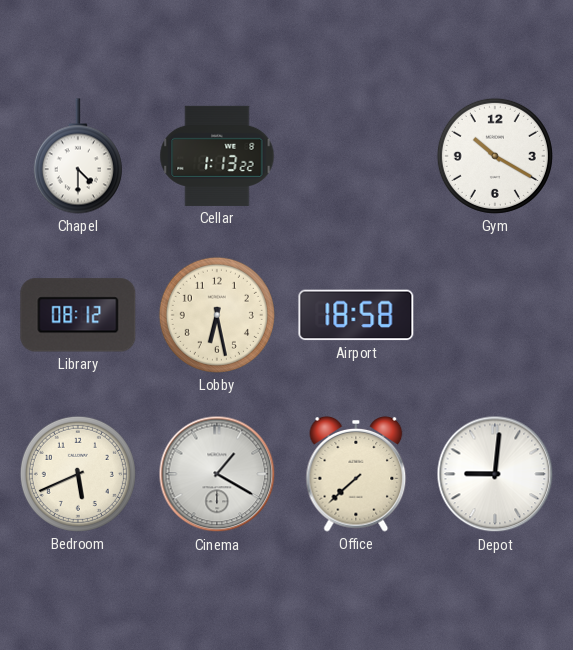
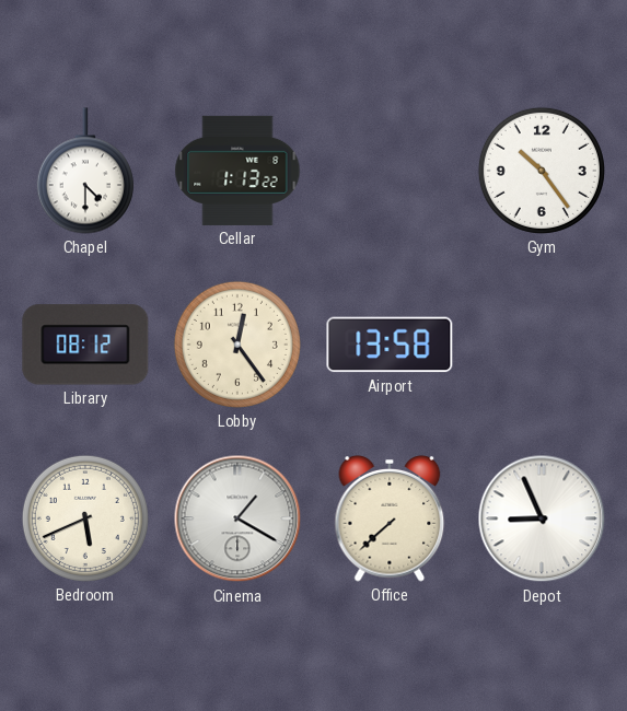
Gym: 10:20 -> 10:24 (542, 171)
Lobby: 6:28 -> 12:24 (237, 345)
Airport: 18:58 -> 13:58 (390, 345)
Depot: 9:01 -> 8:56 (542, 518)
